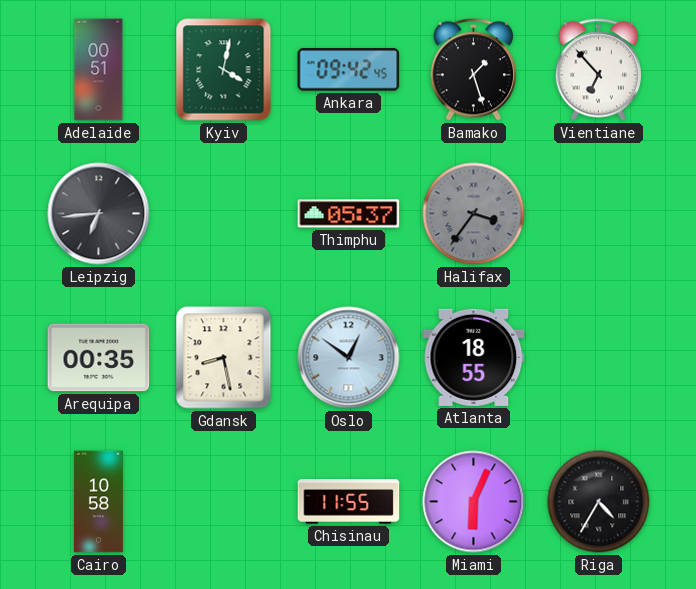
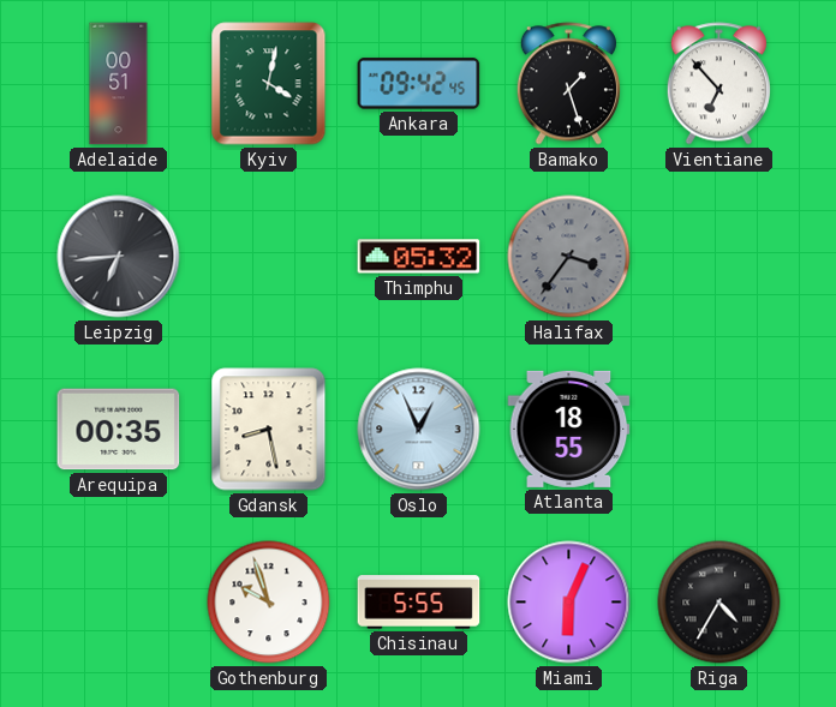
Thimphu: 05:37 -> 05:32 (419, 257)
Oslo: 12:51 -> 12:56 (419, 430)
Cairo: 10:58 -> none (98, 502)
Gothenburg: none -> 9:57 (269, 603)
Chisinau: 11:55 -> 5:55 (419, 603)
